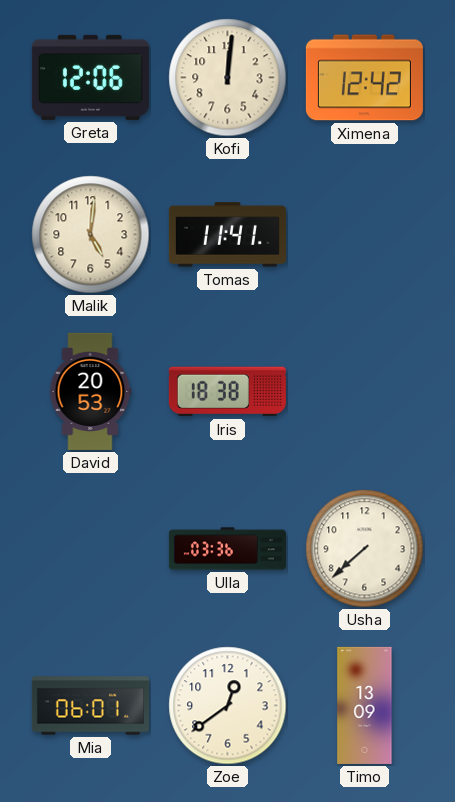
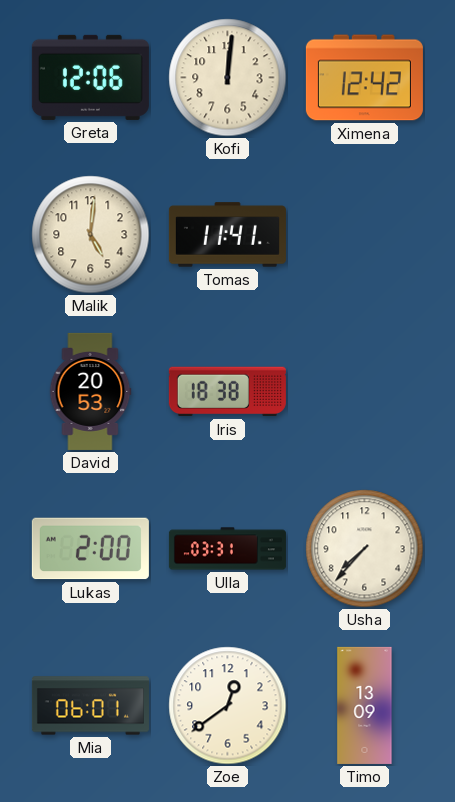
Lukas: none -> 2:00 (90, 549)
Ulla: 03:36 -> 03:31 (227, 549)
Usha: 7:38 -> 7:37 (365, 549)
